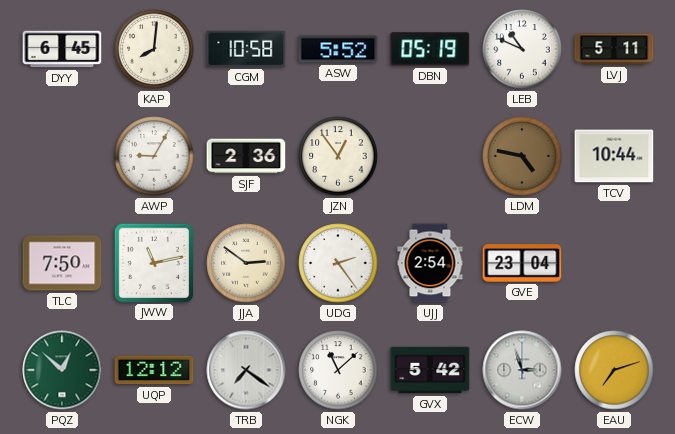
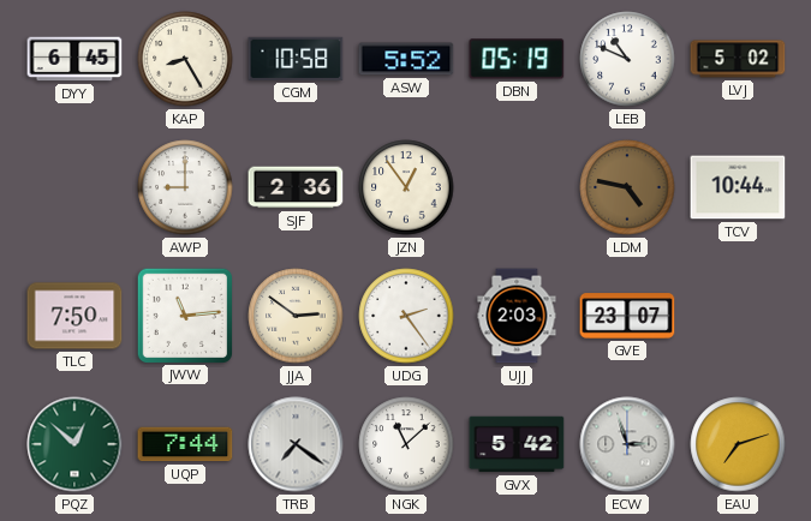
KAP: 8:01 -> 8:25 (185, 59)
LVJ: 5:11 -> 5:02 (738, 59)
AWP: 9:05 -> 9:00 (185, 187)
JWW: 11:13 -> 11:14 (184, 315)
UJJ: 2:54 -> 2:03 (517, 316)
GVE: 23:04 -> 23:07 (627, 316)
UQP: 12:12 -> 7:44 (185, 444)
